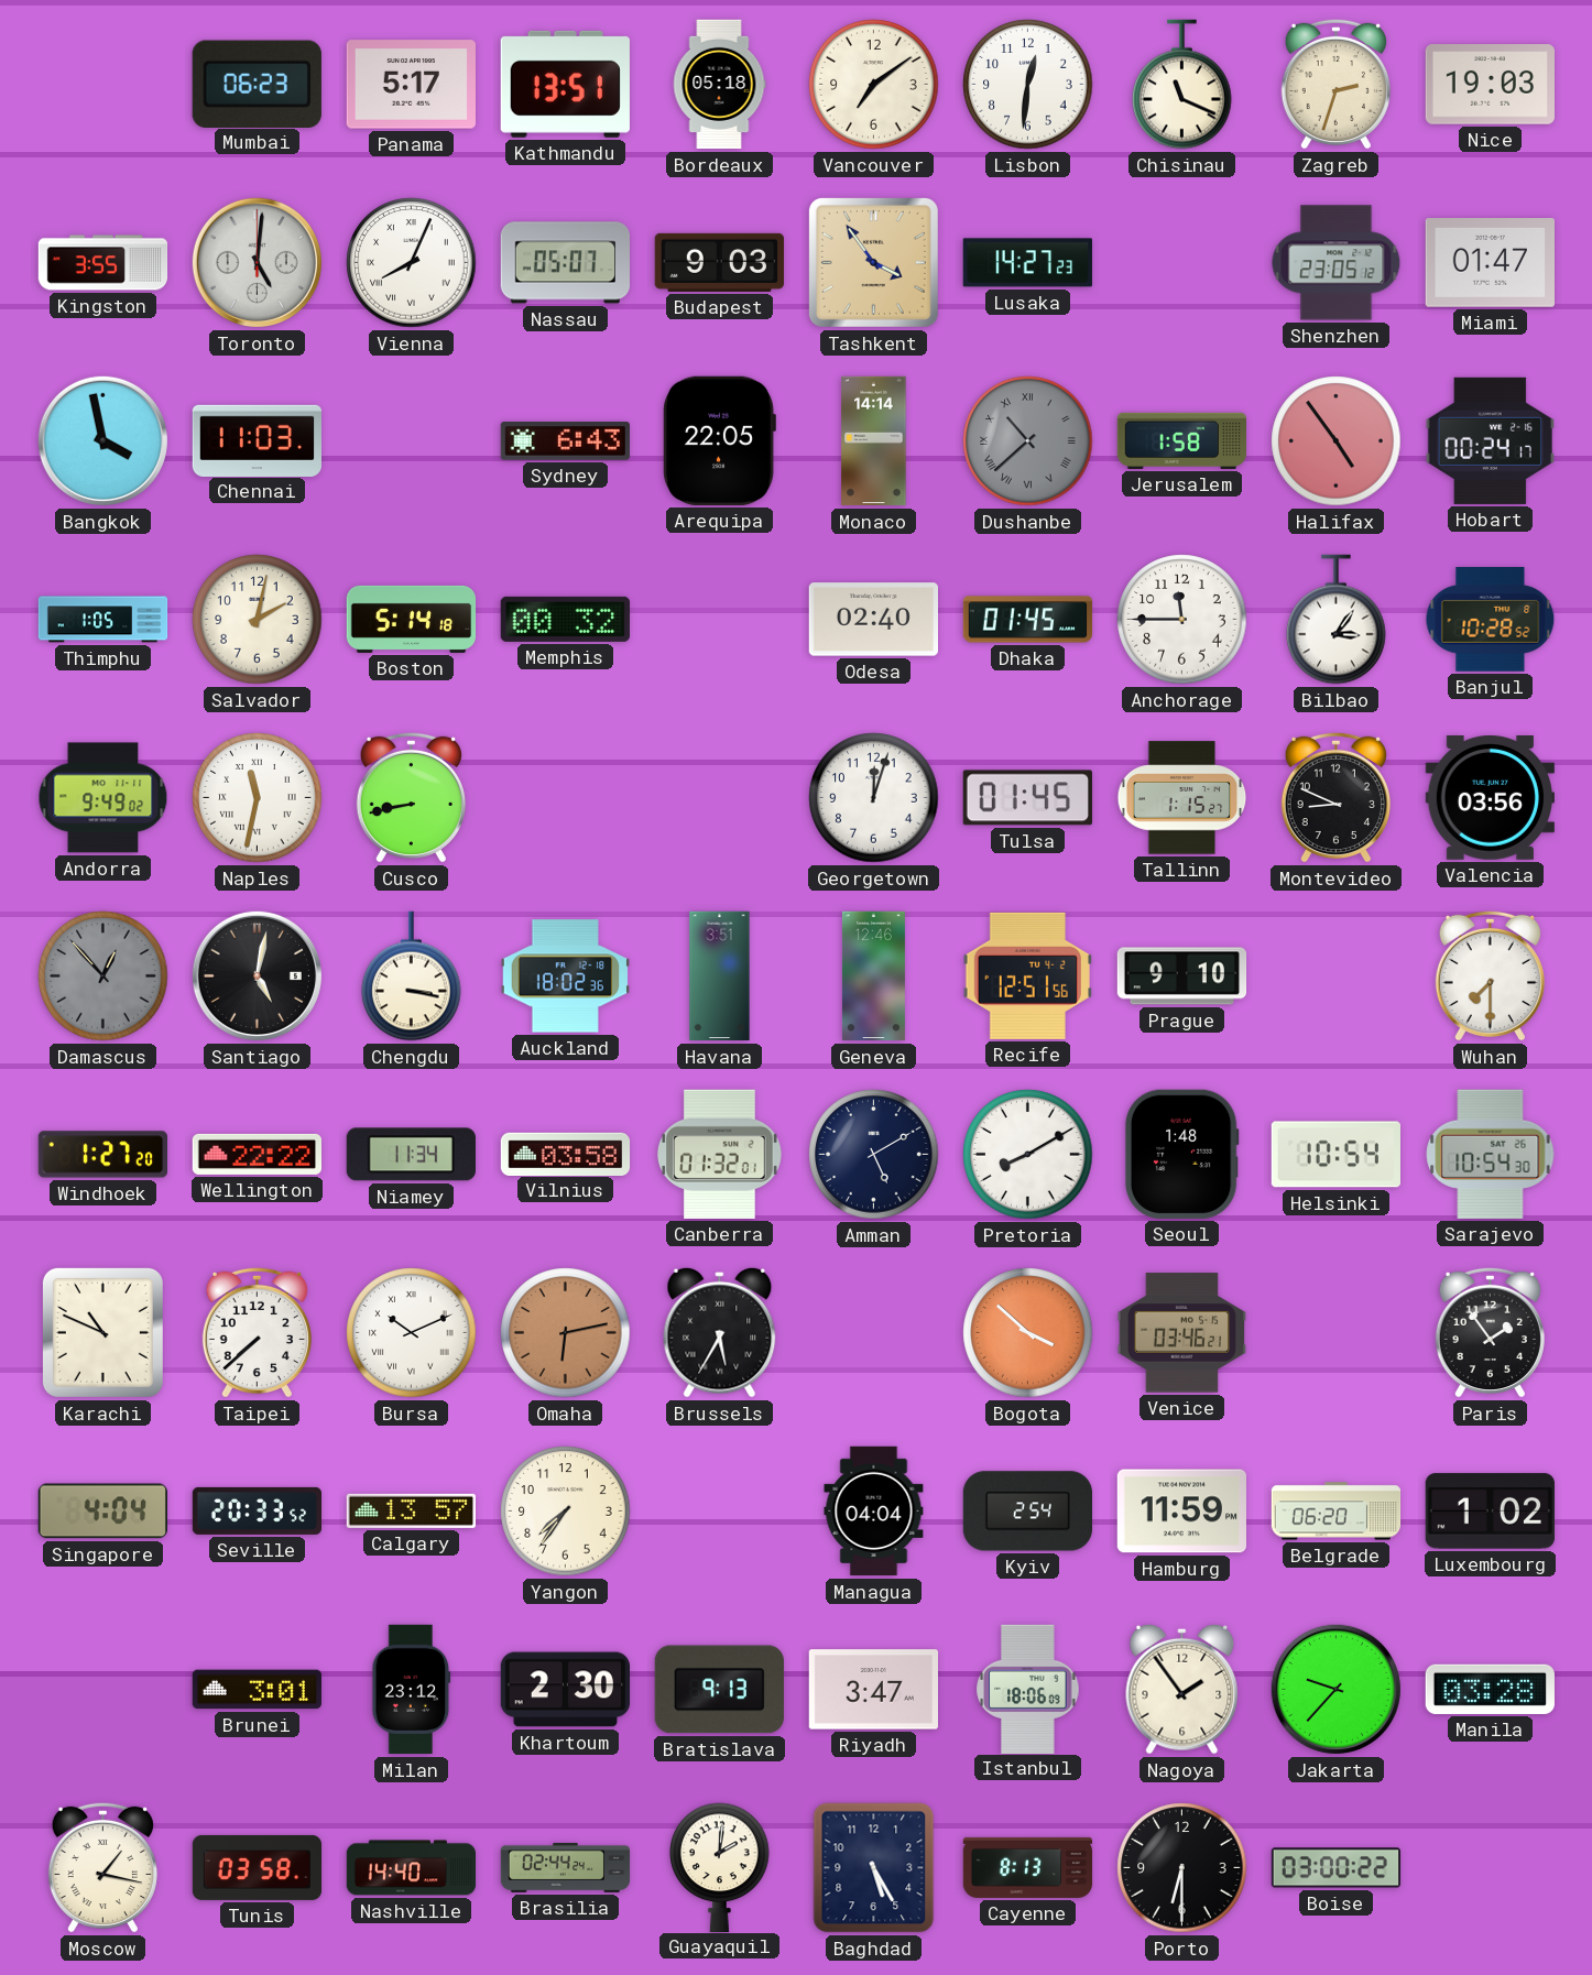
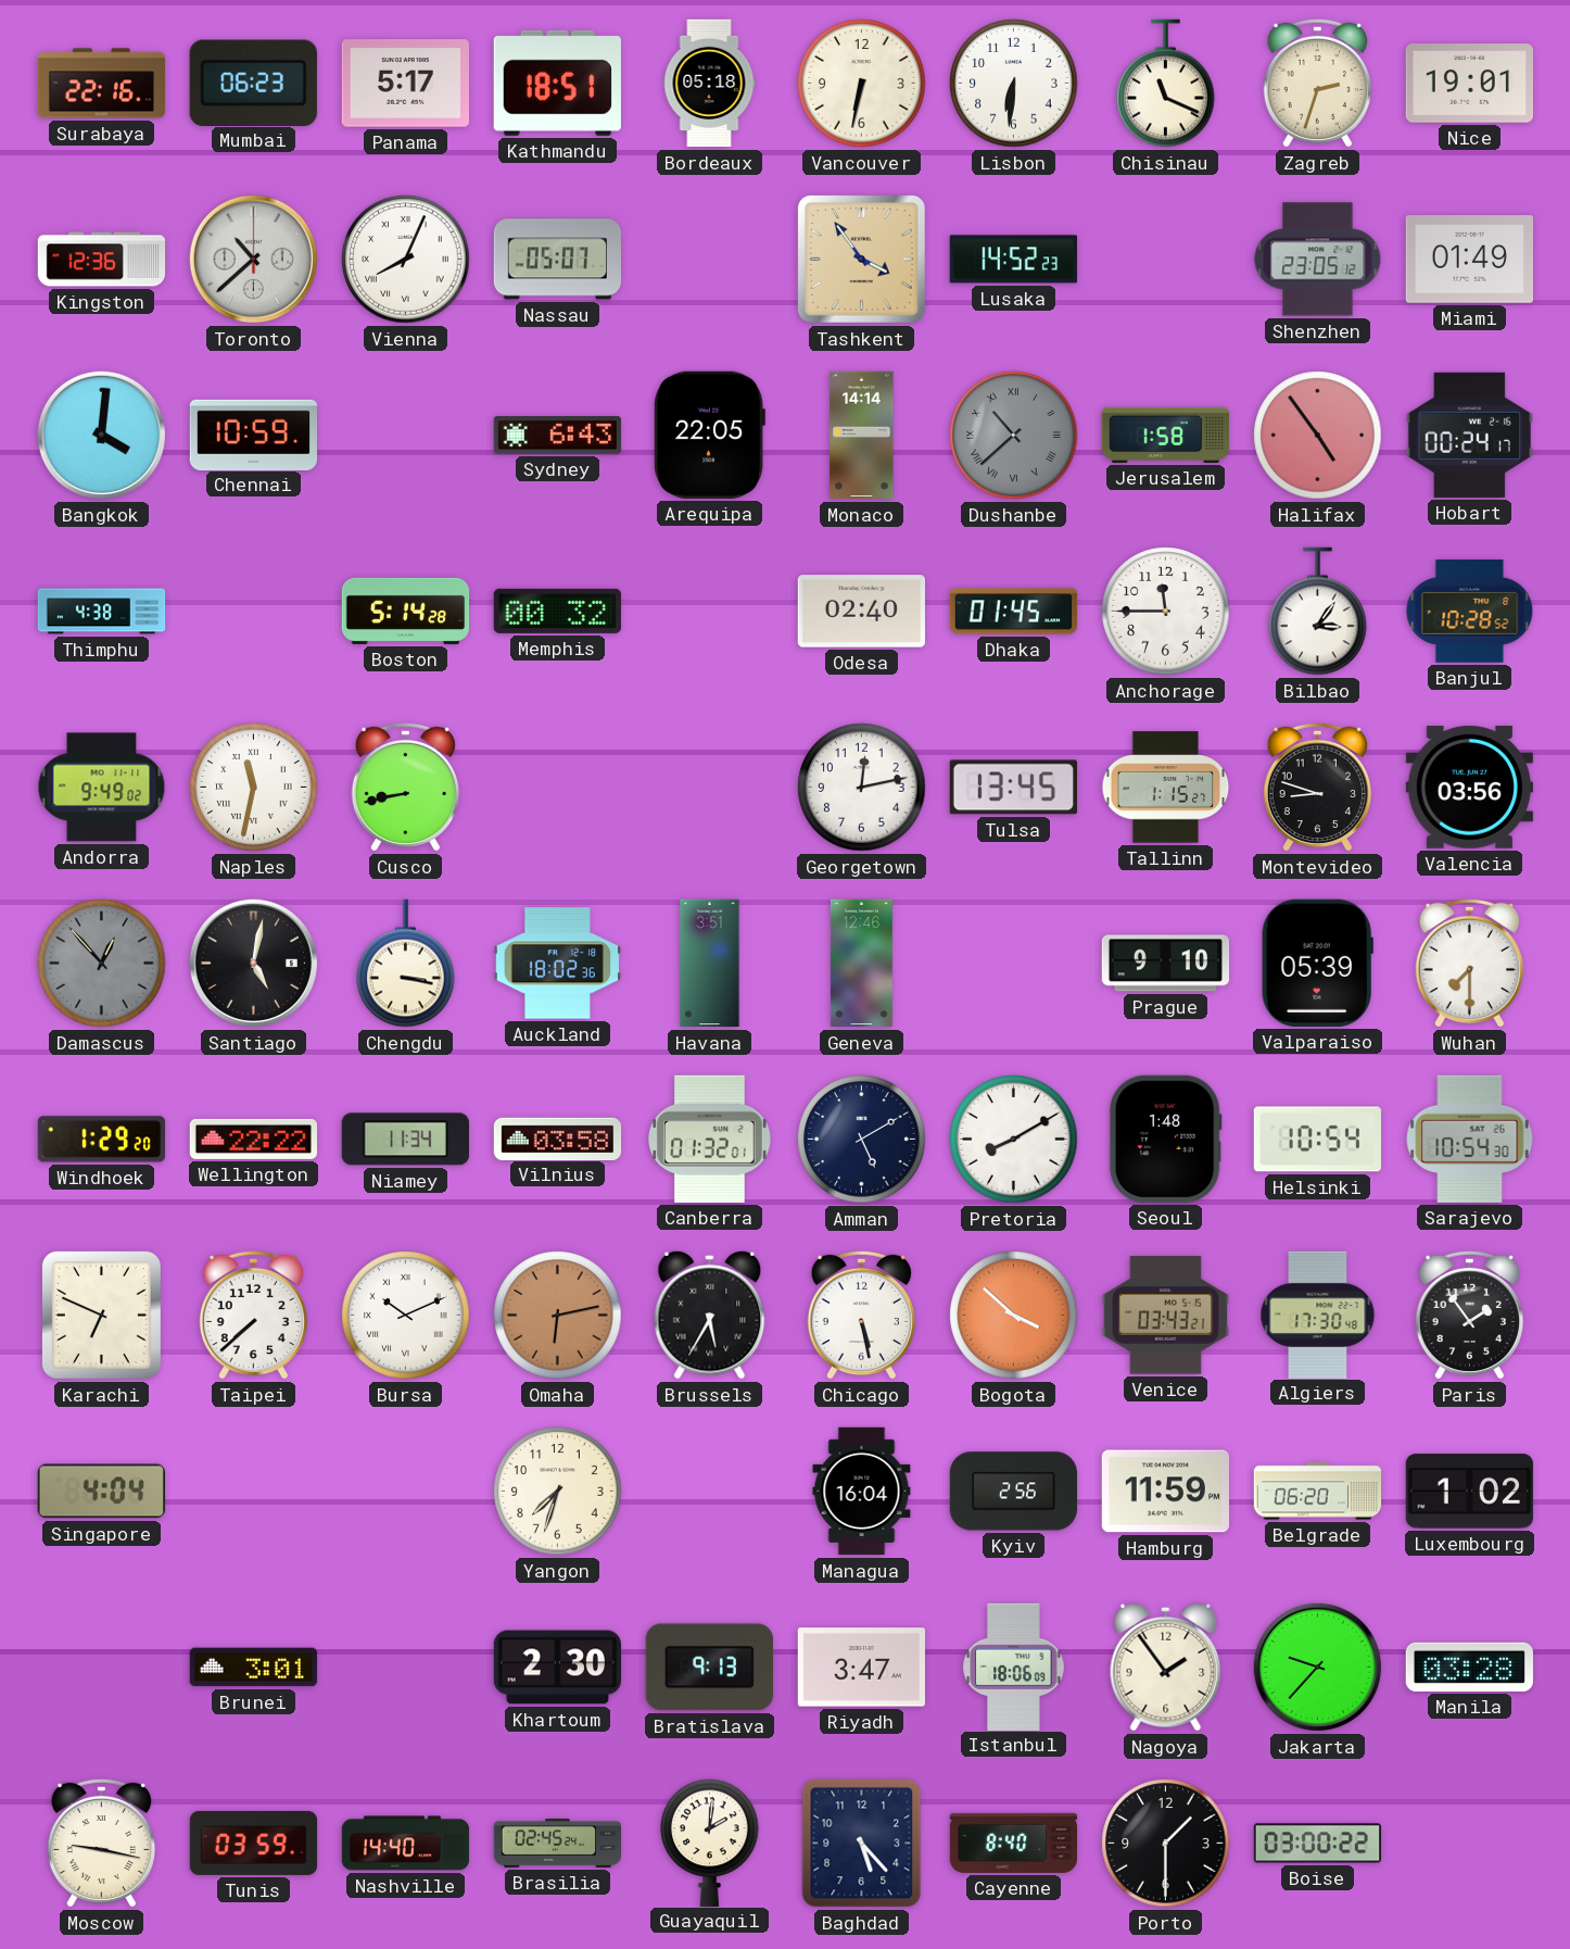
Surabaya: none -> 22:16 (102, 84)
Kathmandu: 13:51 -> 18:51 (557, 83)
Vancouver: 7:09 -> 6:32 (862, 84)
Lisbon: 12:31 -> 6:31 (1014, 84)
Nice: 19:03 -> 19:01 (1469, 84)
Kingston: 3:55 -> 12:36 (102, 260)
Toronto: 5:01 -> 10:38 (253, 259)
Budapest: 9:03 -> none (719, 262)
Lusaka: 14:27 -> 14:52 (1013, 260)
Miami: 01:47 -> 01:49 (1469, 260)
Bangkok: 3:58 -> 4:01 (101, 435)
Chennai: 11:03 -> 10:59 (253, 435)
Thimphu: 1:05 -> 4:38 (102, 612)
Salvador: 2:02 -> none (258, 620)
Boston: 5:14:18 -> 5:14:28 (406, 611)
Georgetown: 12:03 -> 12:13 (862, 788)
Tulsa: 01:45 -> 13:45 (1013, 788)
Montevideo: 8:49 -> 8:48 (1317, 787)
Recife: 12:51 -> none (1027, 975)
Valparaiso: none -> 05:39 (1317, 963)
Windhoek: 1:27 -> 1:29 (101, 1140)
Karachi: 10:49 -> 6:49 (101, 1315)
Chicago: none -> 5:28 (861, 1315)
Venice: 03:46 -> 03:43 (1165, 1316)
Algiers: none -> 17:30 (1318, 1315)
Seville: 20:33 -> none (258, 1510)
Calgary: 13:57 -> none (411, 1510)
Yangon: 7:36 -> 7:33 (558, 1492)
Managua: 04:04 -> 16:04 (862, 1492)
Kyiv: 2:54 -> 2:56 (1013, 1492)
Milan: 23:12 -> none (412, 1690)
Moscow: 1:17 -> 9:17 (101, 1843)
Tunis: 03:58 -> 03:59 (254, 1843)
Brasilia: 02:44 -> 02:45 (558, 1843)
Baghdad: 5:25 -> 5:23 (862, 1844)
Cayenne: 8:13 -> 8:40 (1014, 1843)
Porto: 6:30 -> 1:30 (1166, 1844)
